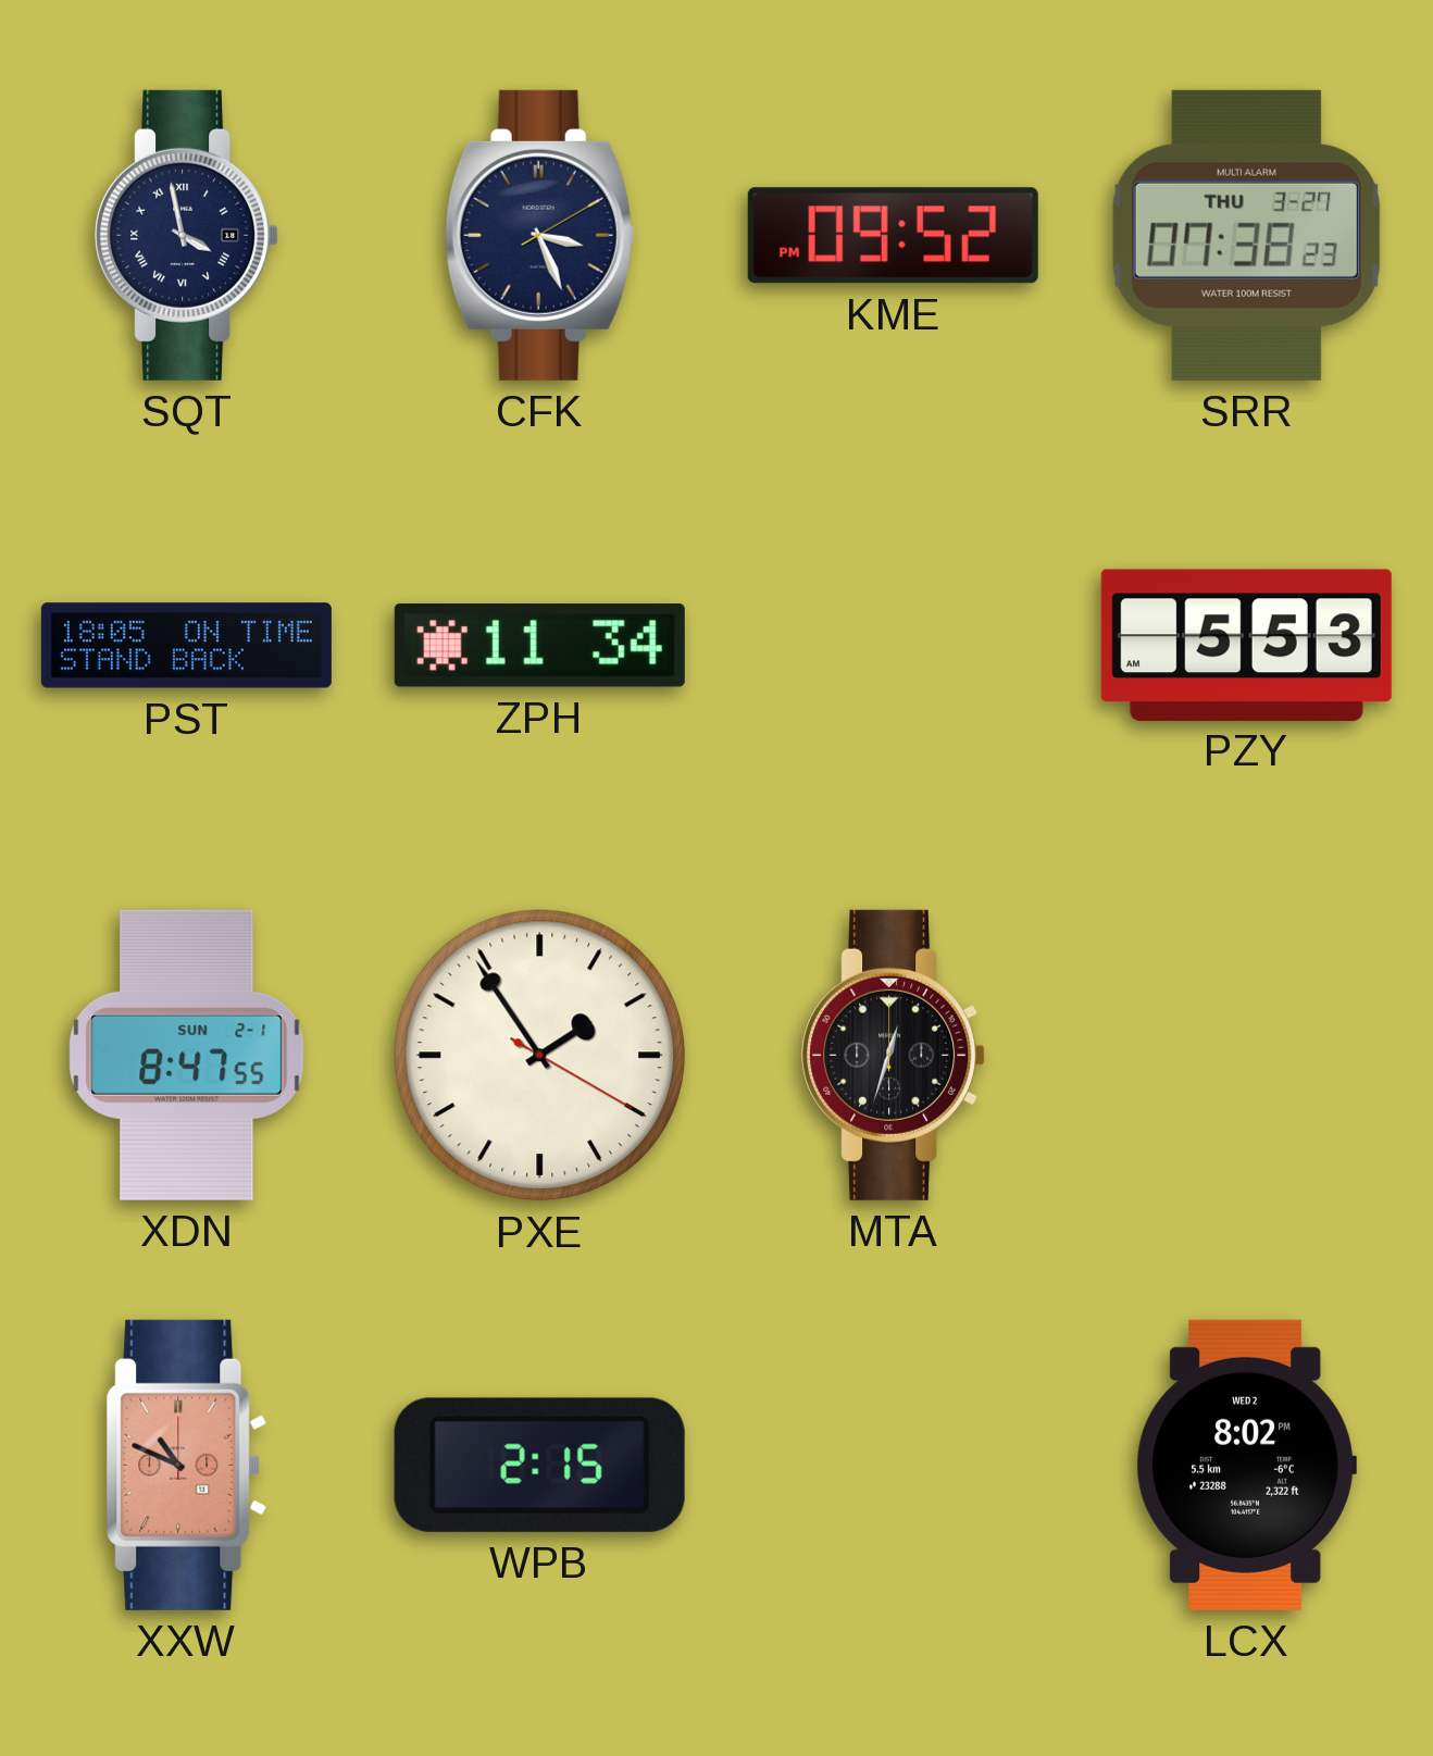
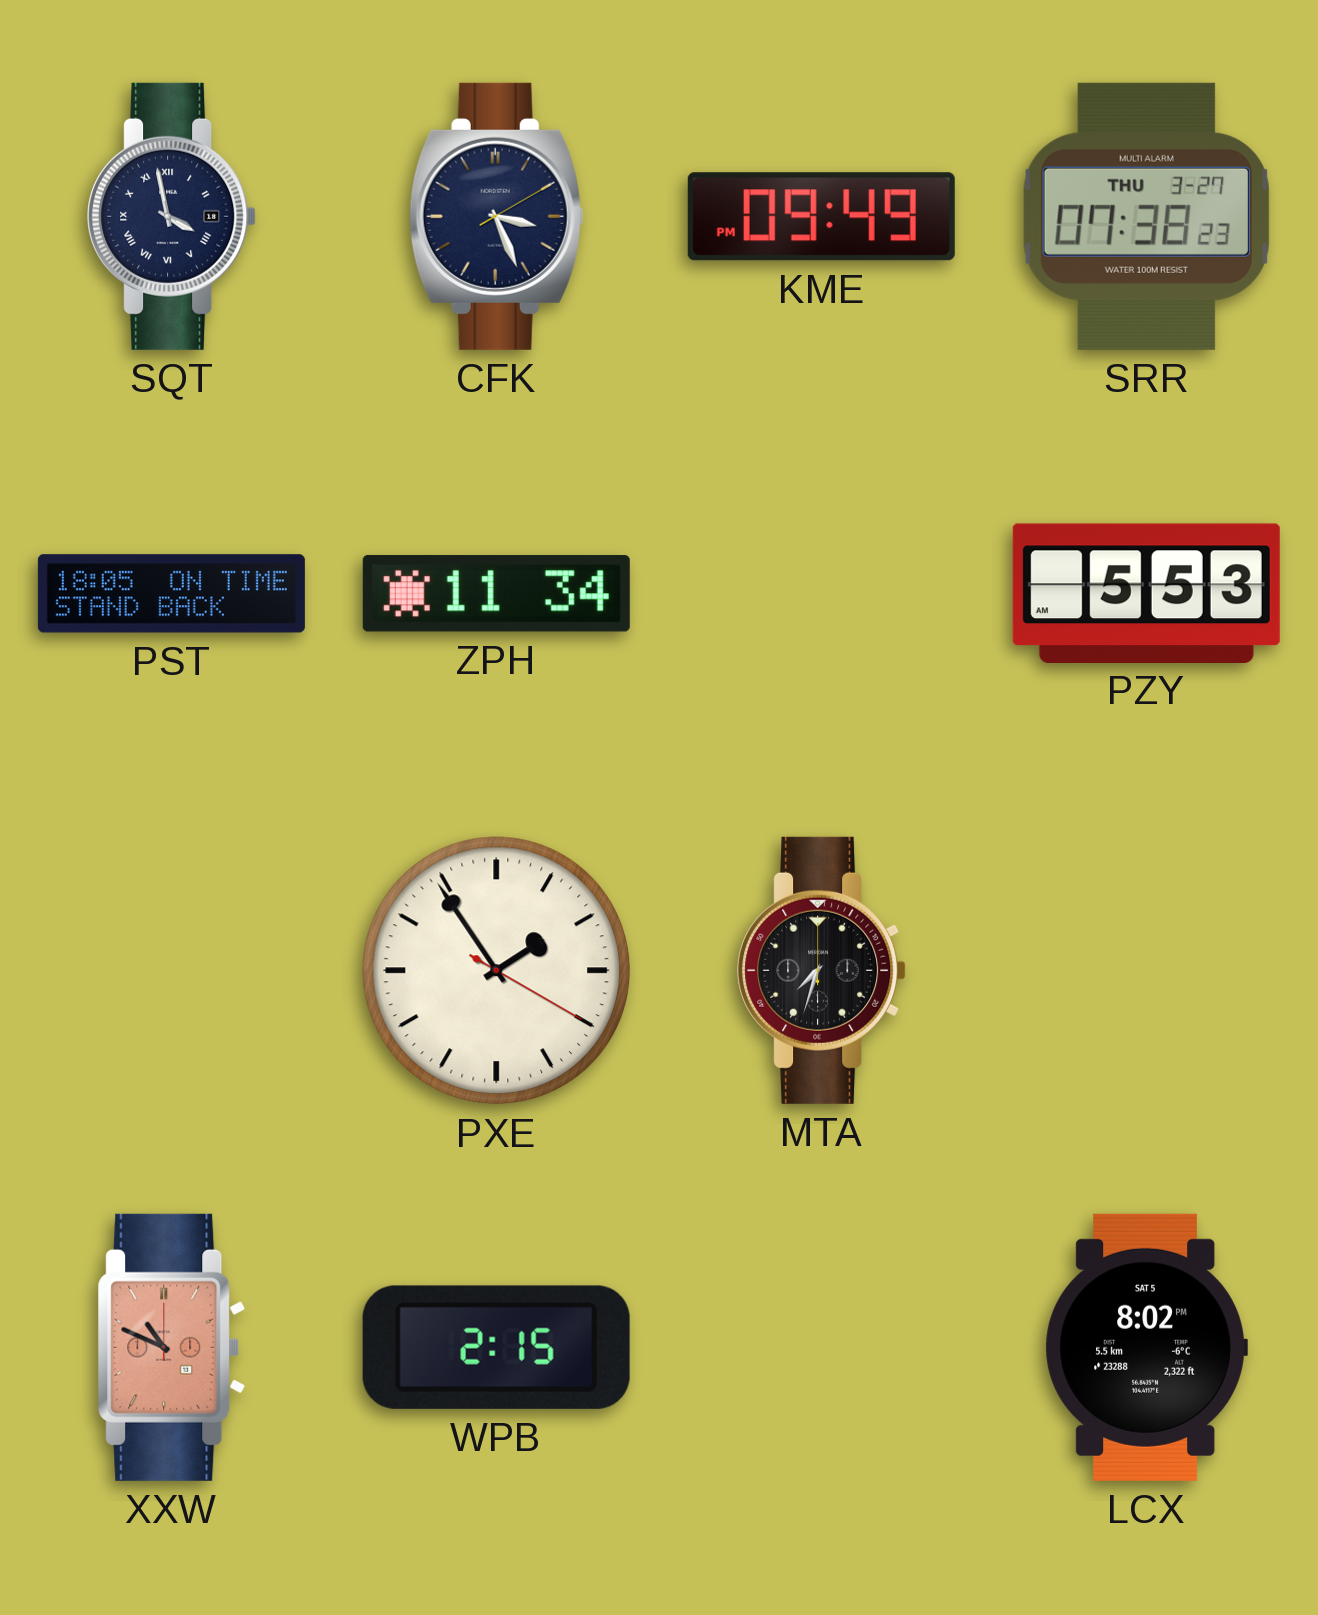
KME: 09:52 -> 09:49 (821, 217)
XDN: 8:47 -> none (187, 1055)
MTA: 12:33 -> 7:33 (822, 970)
LCX date: WED 2 -> SAT 5 (1146, 1347)
